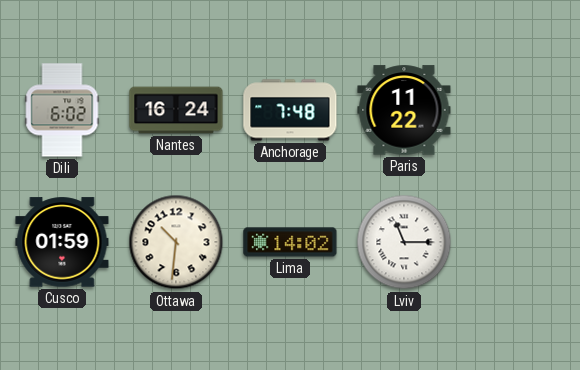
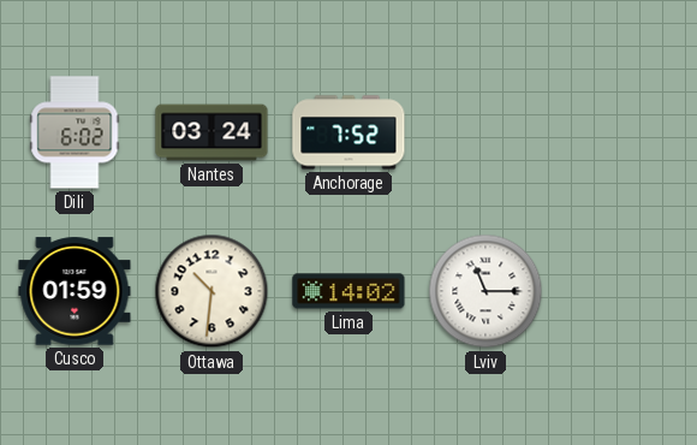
Nantes: 16:24 -> 03:24 (212, 132)
Anchorage: 7:48 -> 7:52 (348, 132)
Paris: 11:22 -> none (404, 110)
